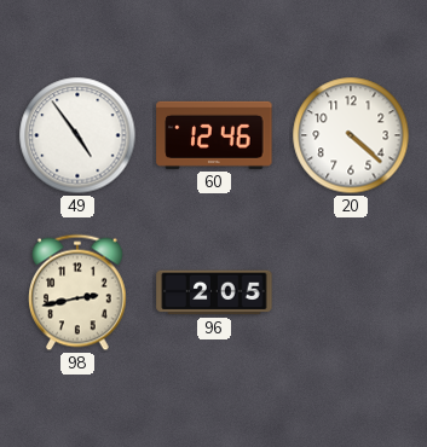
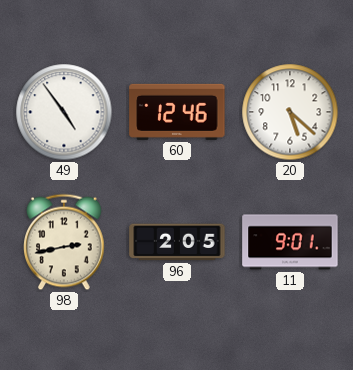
20: 4:22 -> 5:22 (290, 112)
11: none -> 9:01 (290, 242)
